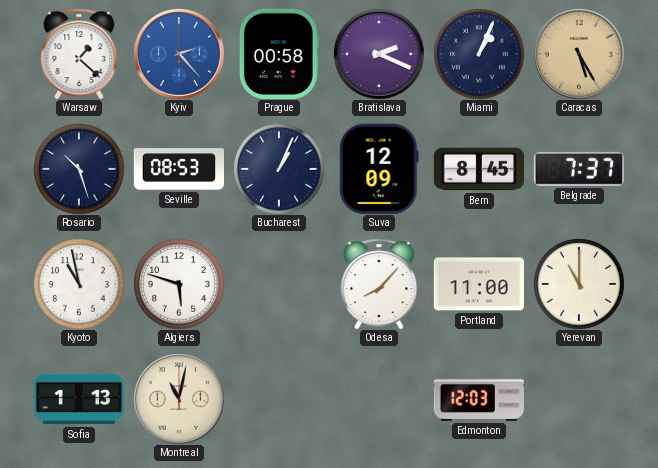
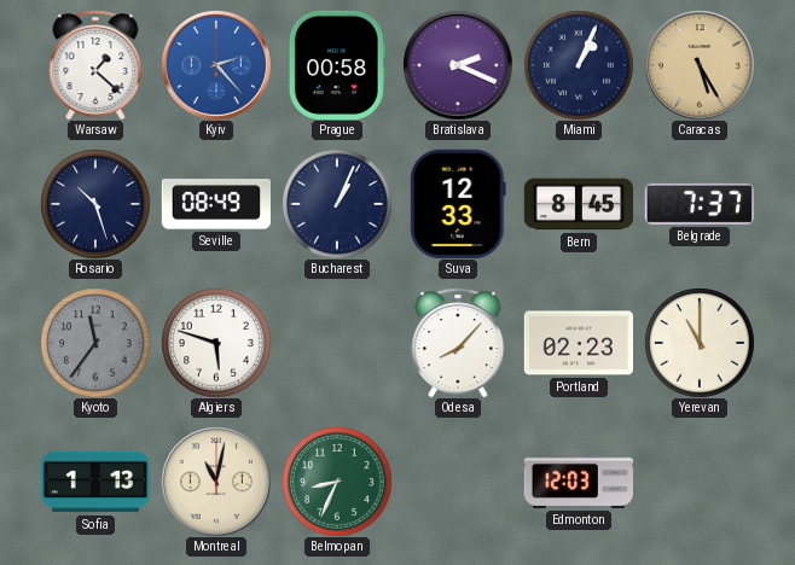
Seville: 08:53 -> 08:49 (215, 204)
Suva: 12:09 -> 12:33 (458, 204)
Kyoto: 10:58 -> 11:36 (95, 343)
Kyoto dial: white -> grey (95, 343)
Portland: 11:00 -> 02:23 (578, 343)
Belmopan: none -> 8:34 (337, 482)
